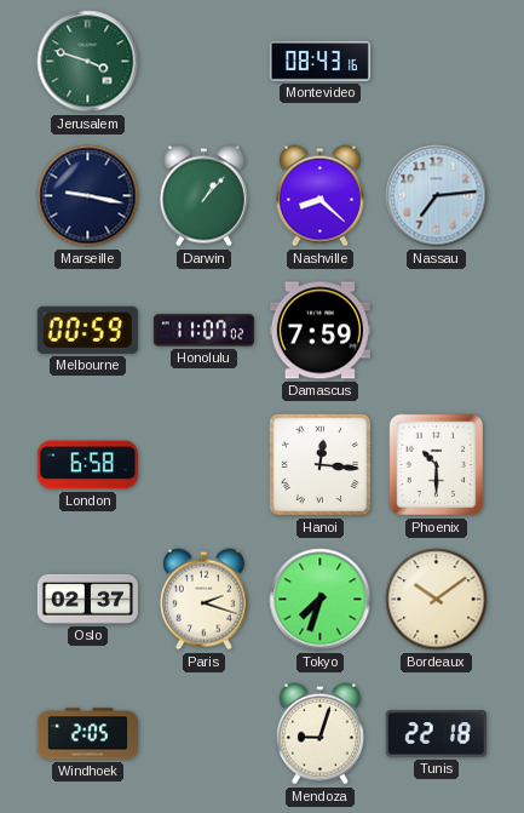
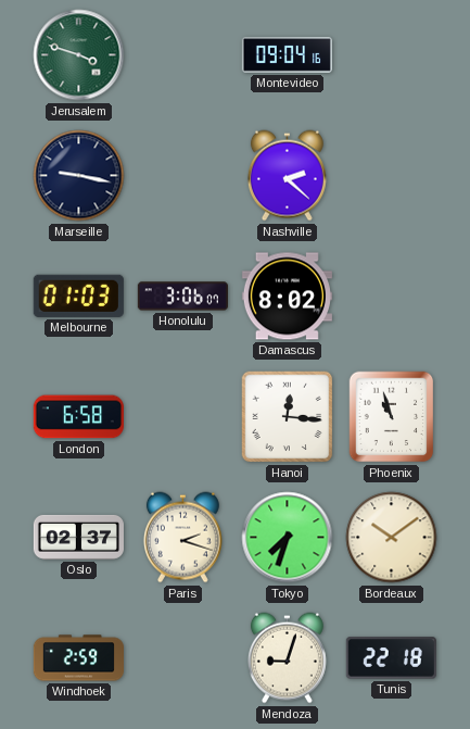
Montevideo: 08:43 -> 09:04 (287, 54)
Darwin: 1:07 -> none (203, 196)
Nashville: 8:22 -> 2:22 (287, 176)
Nassau: 7:14 -> none (437, 196)
Melbourne: 00:59 -> 01:03 (78, 296)
Honolulu: 11:07 -> 3:06 (182, 297)
Damascus: 7:59 -> 8:02 (287, 297)
Phoenix: 10:30 -> 10:57 (392, 417)
Windhoek: 2:05 -> 2:59 (78, 658)
